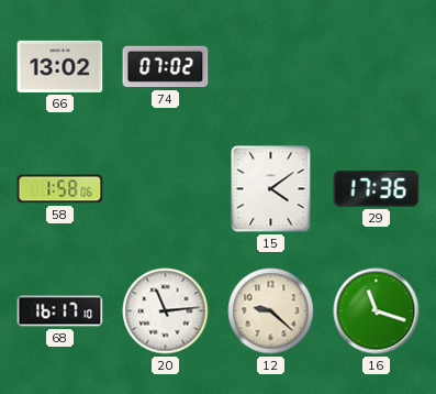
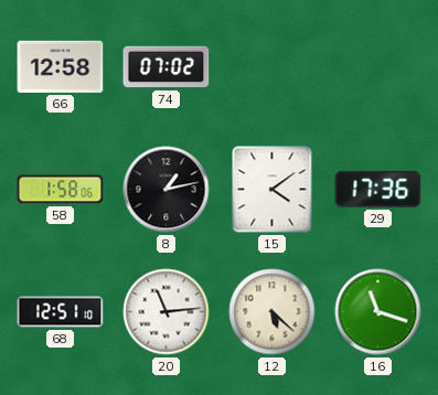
66: 13:02 -> 12:58 (61, 66)
8: none -> 1:13 (167, 190)
68: 16:17 -> 12:51 (61, 312)
12: 9:22 -> 5:22 (273, 312)
